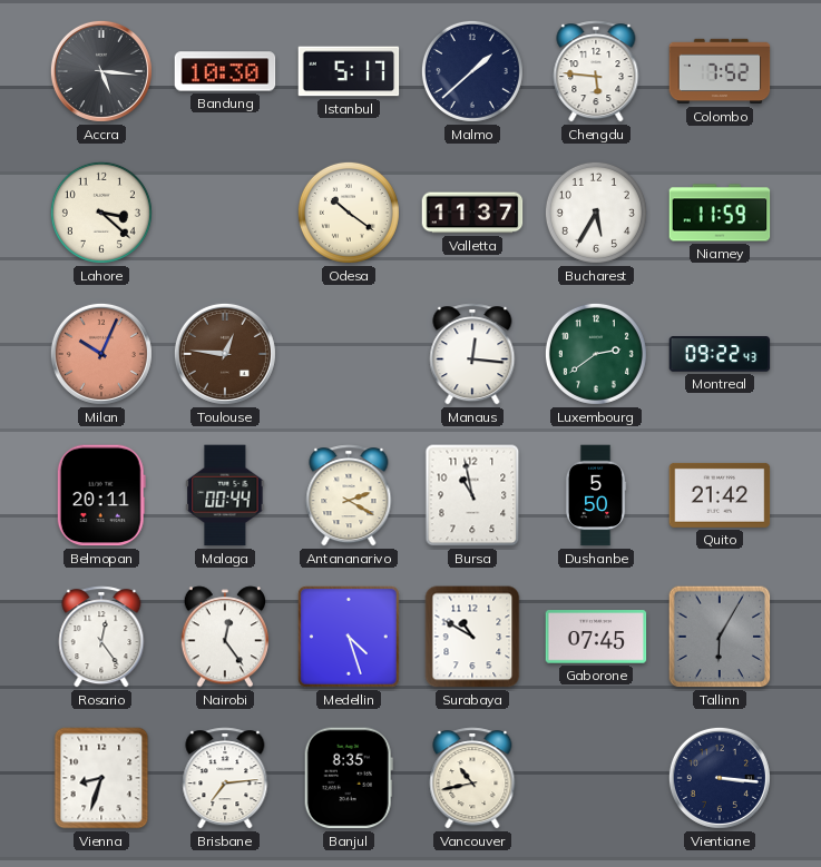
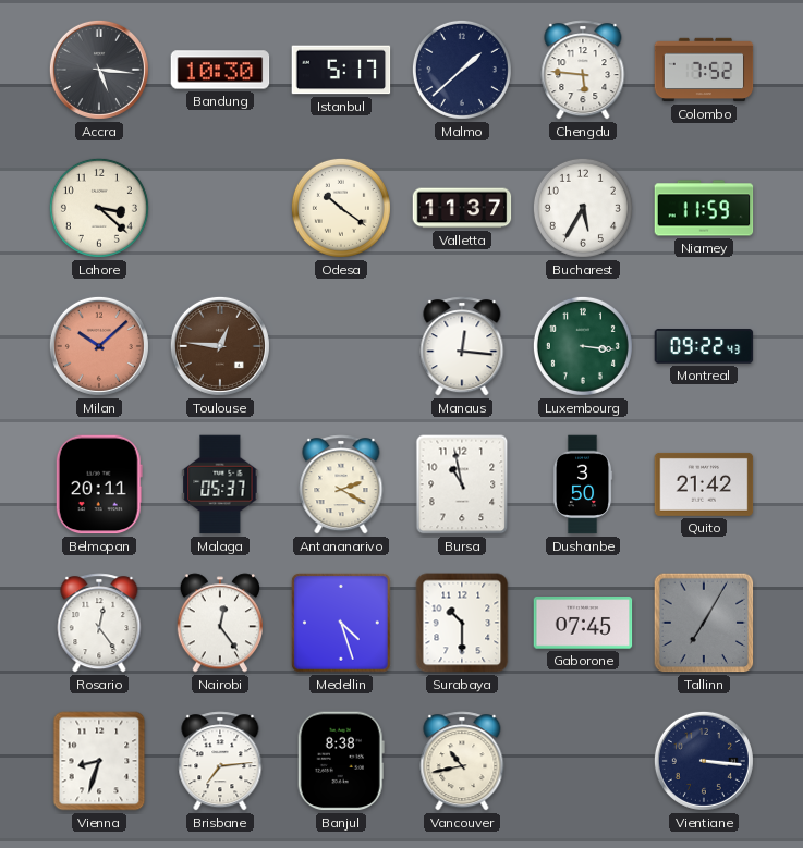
Milan: 10:04 -> 10:08 (99, 346)
Luxembourg: 2:39 -> 3:16 (583, 346)
Malaga: 00:44 -> 05:37 (220, 484)
Dushanbe: 5:50 -> 3:50 (583, 484)
Surabaya: 10:50 -> 10:30 (462, 623)
Tallinn: 6:05 -> 7:05 (704, 623)
Banjul: 8:35 -> 8:38 (341, 761)
